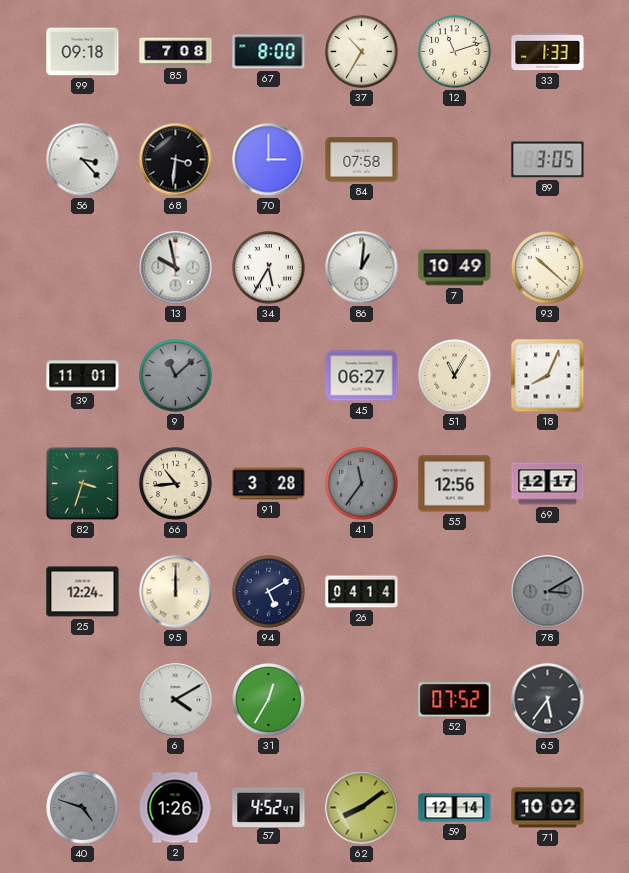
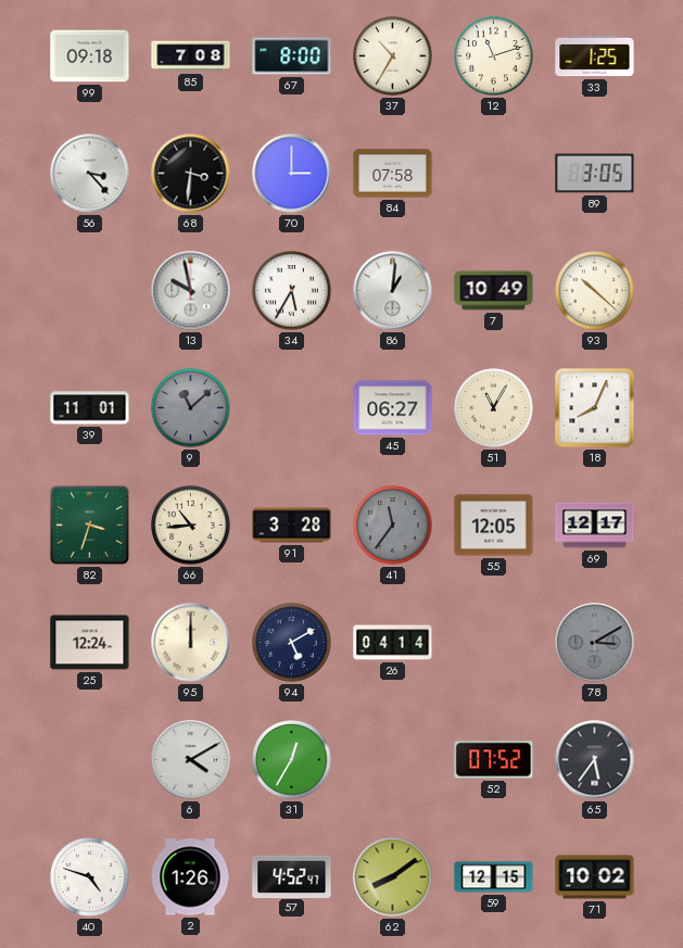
33: 1:33 -> 1:25 (595, 56)
55: 12:56 -> 12:05 (494, 526)
40 dial: grey -> white (90, 877)
59: 12:14 -> 12:15 (494, 877)
